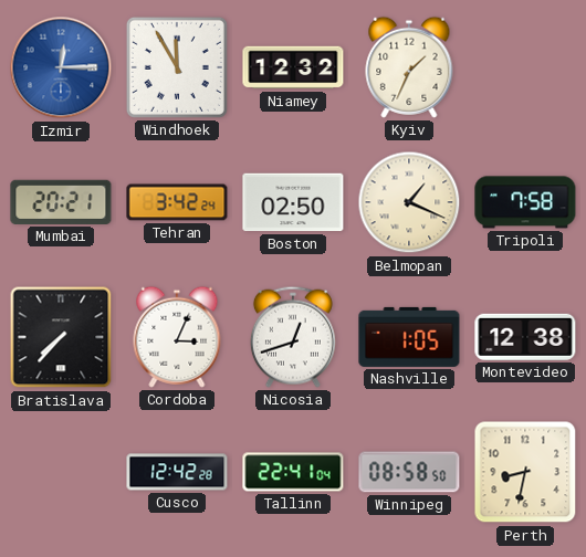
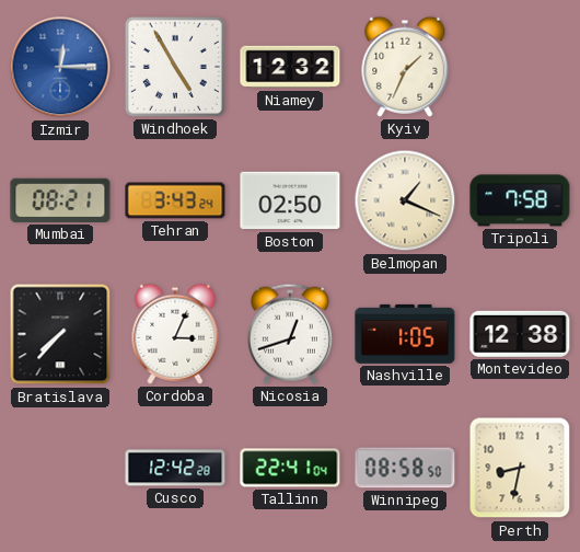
Windhoek: 11:55 -> 4:55 (175, 67)
Mumbai: 20:21 -> 08:21 (60, 200)
Tehran: 3:42 -> 3:43 (175, 200)
